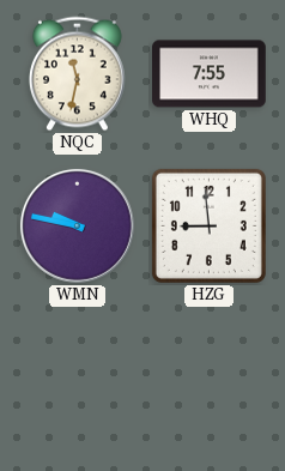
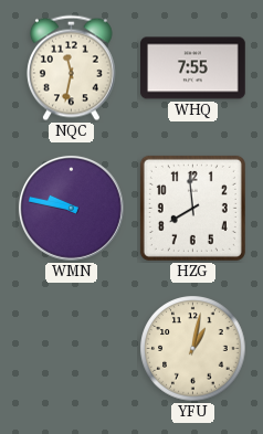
HZG: 8:59 -> 7:59 (192, 208)
YFU: none -> 1:02 (193, 349)
